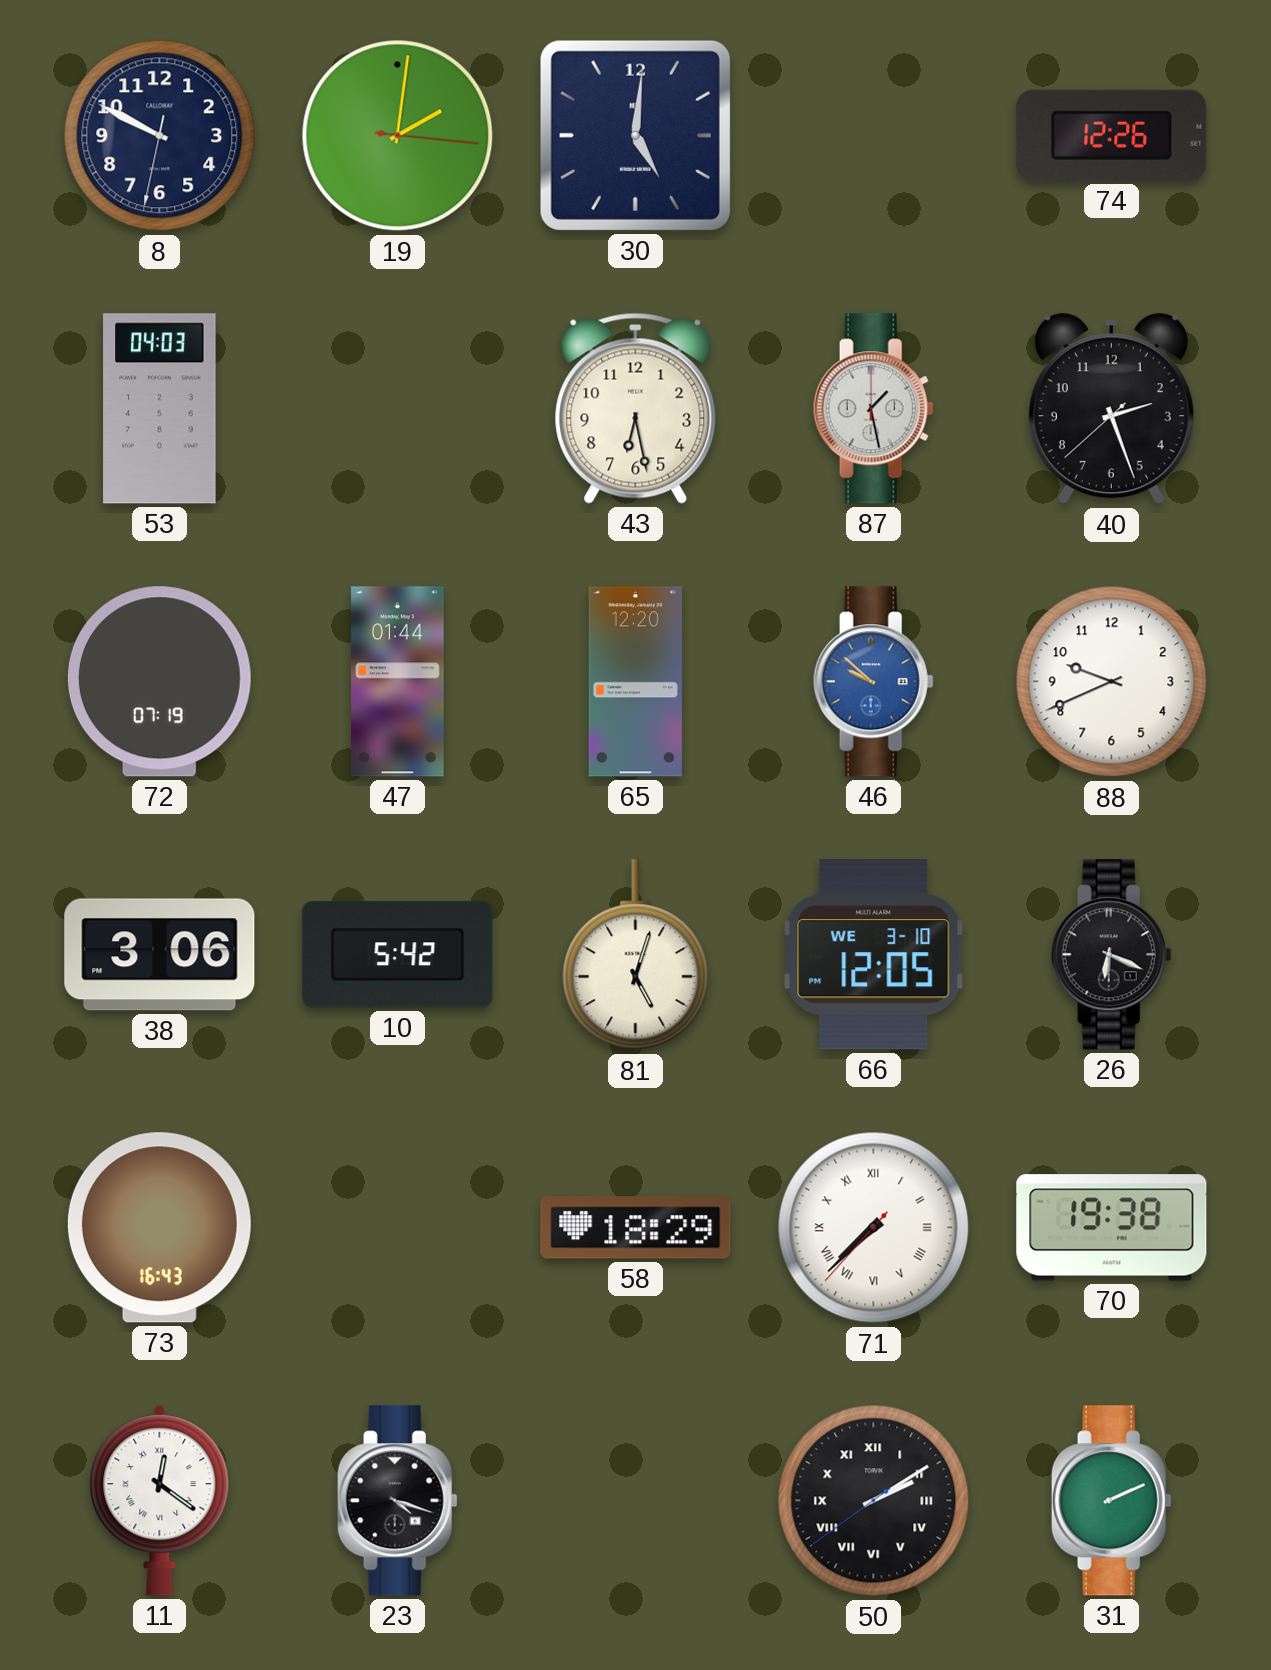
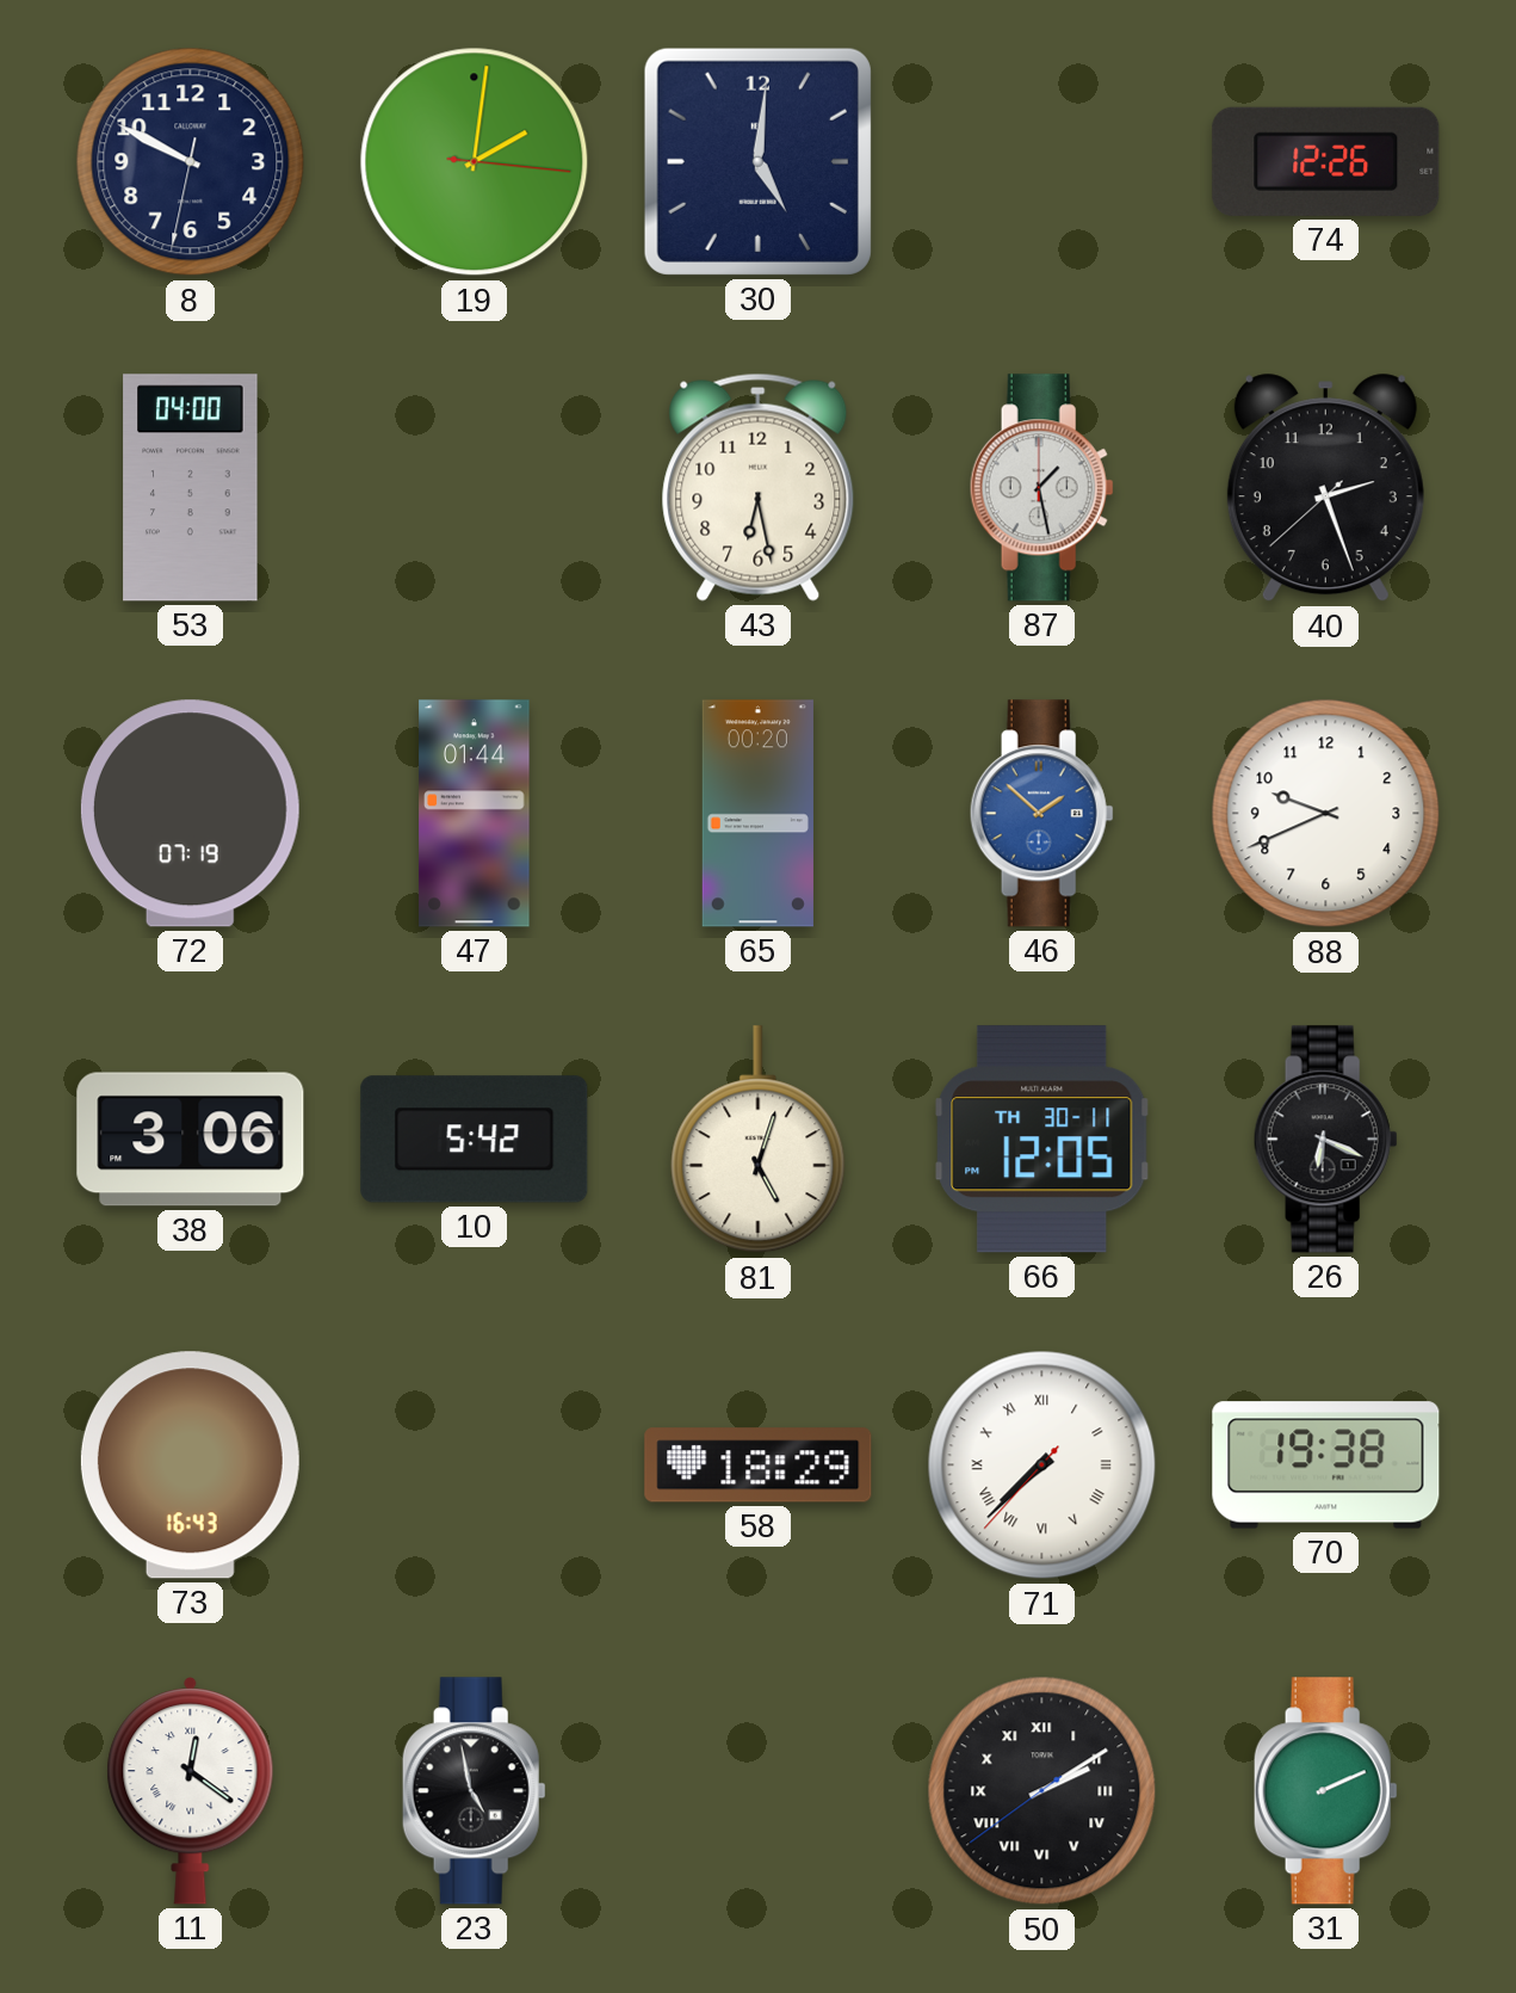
53: 04:03 -> 04:00 (191, 488)
65: 12:20 -> 00:20 (757, 814)
46: 9:52 -> 1:52 (1041, 814)
66 date: WE 3-10 -> TH 30-11 (1042, 1140)
23: 4:18 -> 4:58 (474, 1791)
